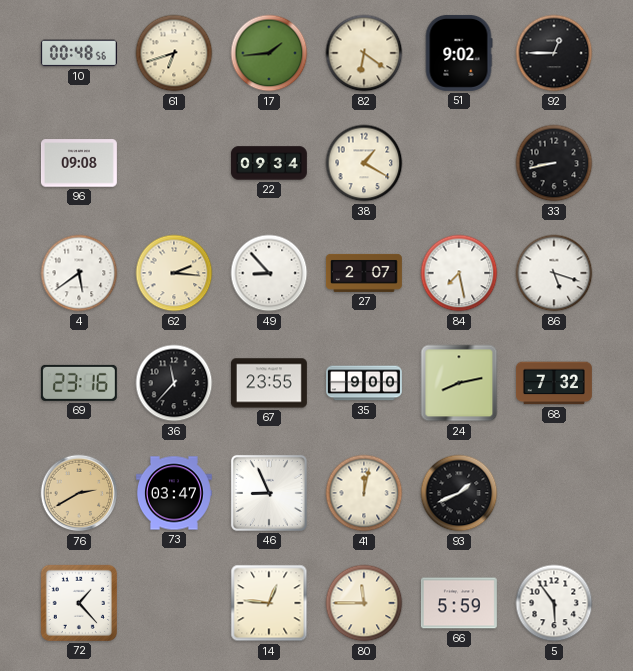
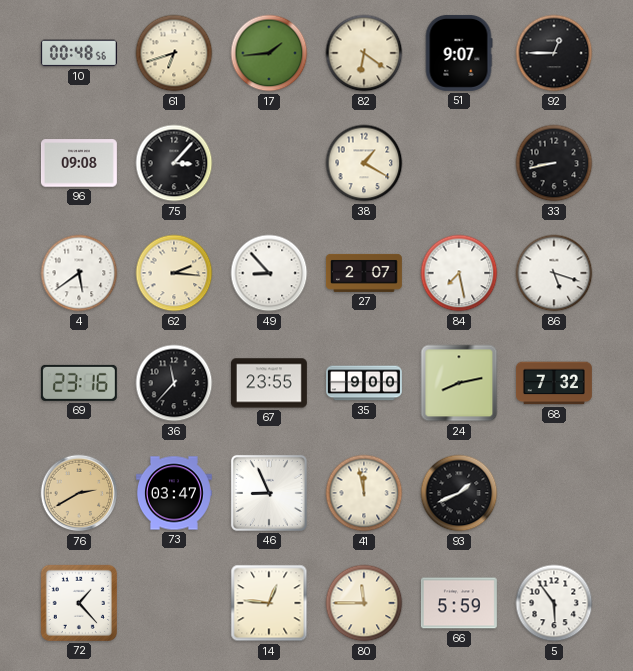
51: 9:02 -> 9:07 (459, 53)
75: none -> 3:07 (174, 163)
22: 09:34 -> none (269, 163)
41: 12:02 -> 11:58 (364, 493)
